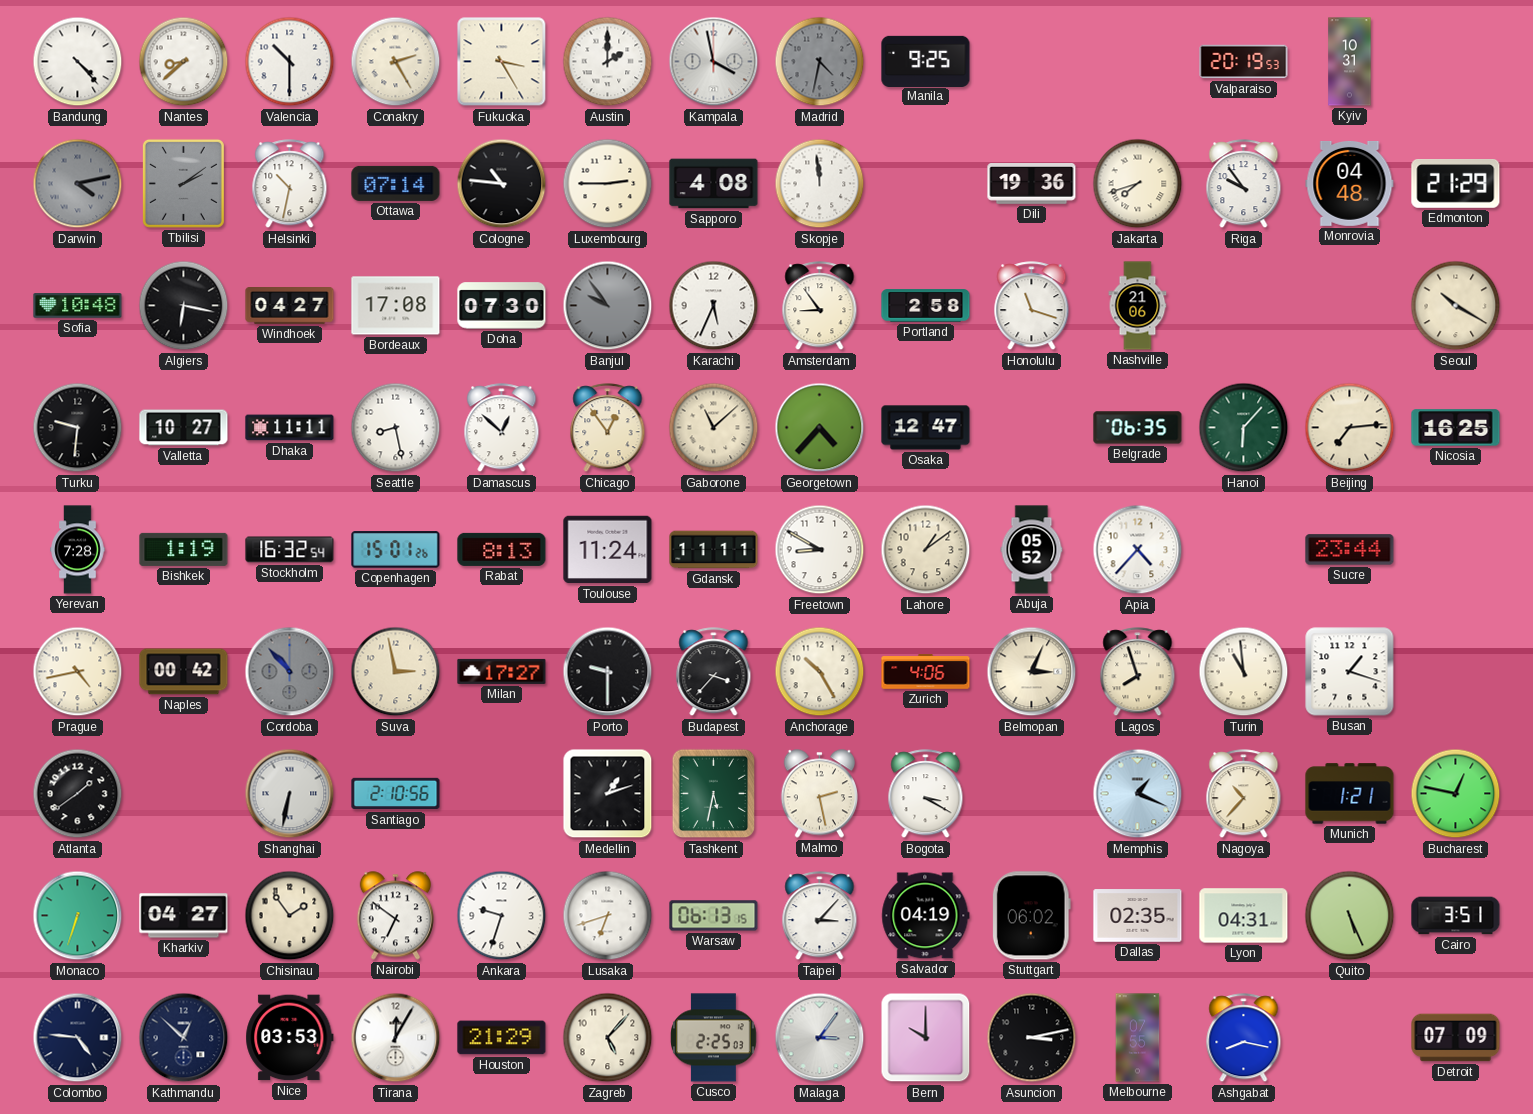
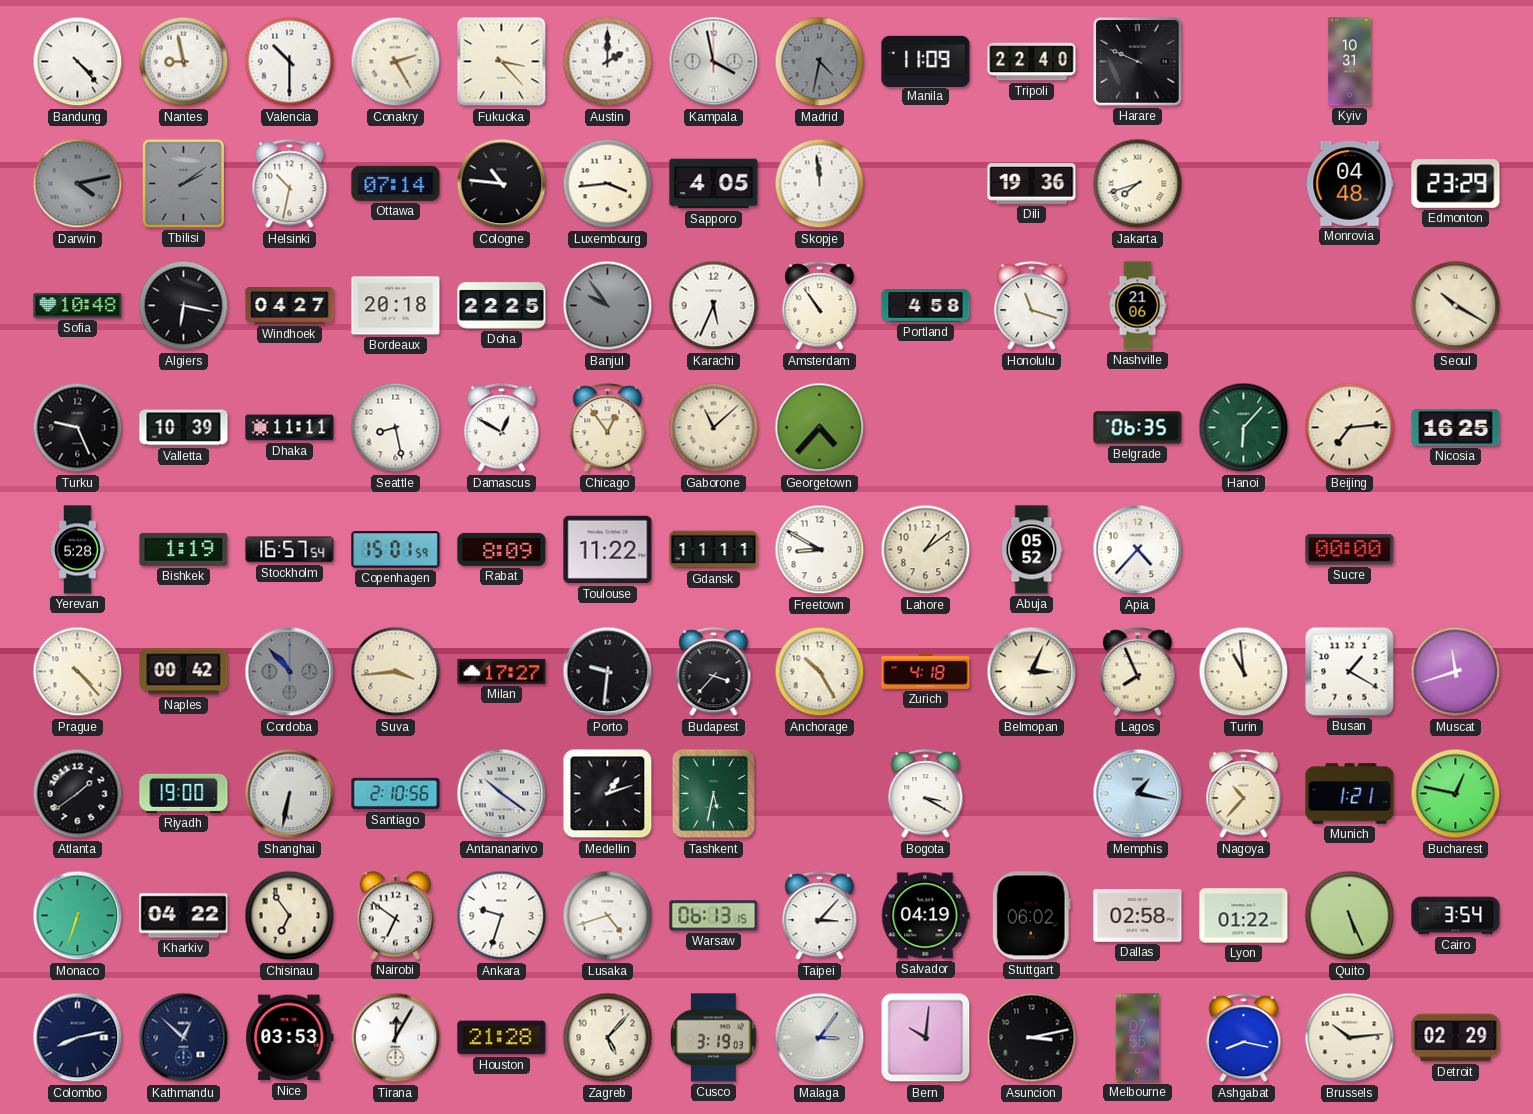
Nantes: 8:38 -> 8:58 (184, 62)
Fukuoka: 3:25 -> 3:23 (502, 62)
Manila: 9:25 -> 11:09 (926, 61)
Tripoli: none -> 22:40 (1032, 62)
Harare: none -> 9:49 (1138, 62)
Valparaiso: 20:19 -> none (1244, 62)
Luxembourg: 2:45 -> 3:44 (608, 184)
Sapporo: 4:08 -> 4:05 (714, 184)
Riga: 9:54 -> none (1244, 184)
Edmonton: 21:29 -> 23:29 (1456, 184)
Bordeaux: 17:08 -> 20:18 (396, 306)
Doha: 07:30 -> 22:25 (502, 306)
Amsterdam: 8:54 -> 10:54 (820, 306)
Portland: 2:58 -> 4:58 (926, 306)
Turku: 9:31 -> 9:26 (78, 428)
Valletta: 10:27 -> 10:39 (184, 428)
Damascus: 12:52 -> 12:50 (502, 428)
Osaka: 12:47 -> none (926, 428)
Yerevan: 7:28 -> 5:28 (78, 550)
Stockholm: 16:32 -> 16:57 (290, 550)
Copenhagen: 15:01:26 -> 15:01:59 (396, 550)
Rabat: 8:13 -> 8:09 (502, 549)
Toulouse: 11:24 -> 11:22 (608, 550)
Sucre: 23:44 -> 00:00 (1350, 550)
Prague: 4:43 -> 4:23 (78, 672)
Suva: 2:58 -> 3:44 (396, 672)
Porto: 9:30 -> 9:31 (608, 672)
Zurich: 4:06 -> 4:18 (926, 672)
Lagos: 7:57 -> 7:56 (1138, 672)
Busan: 1:18 -> 1:20 (1350, 672)
Muscat: none -> 11:42 (1456, 672)
Riyadh: none -> 19:00 (184, 793)
Antananarivo: none -> 10:21 (502, 794)
Malmo: 2:28 -> none (819, 794)
Memphis: 1:19 -> 1:17 (1138, 794)
Kharkiv: 04:27 -> 04:22 (184, 916)
Chisinau: 1:54 -> 6:54 (290, 916)
Lusaka: 6:42 -> 4:42 (608, 916)
Dallas: 02:35 -> 02:58 (1138, 916)
Lyon: 04:31 -> 01:22 (1244, 916)
Cairo: 3:51 -> 3:54 (1456, 916)
Colombo: 4:46 -> 8:13 (78, 1038)
Houston: 21:29 -> 21:28 (502, 1038)
Cusco: 2:25 -> 3:19 (714, 1038)
Bern: 10:00 -> 10:01 (926, 1038)
Brussels: none -> 10:14 (1350, 1038)
Detroit: 07:09 -> 02:29 (1456, 1038)
